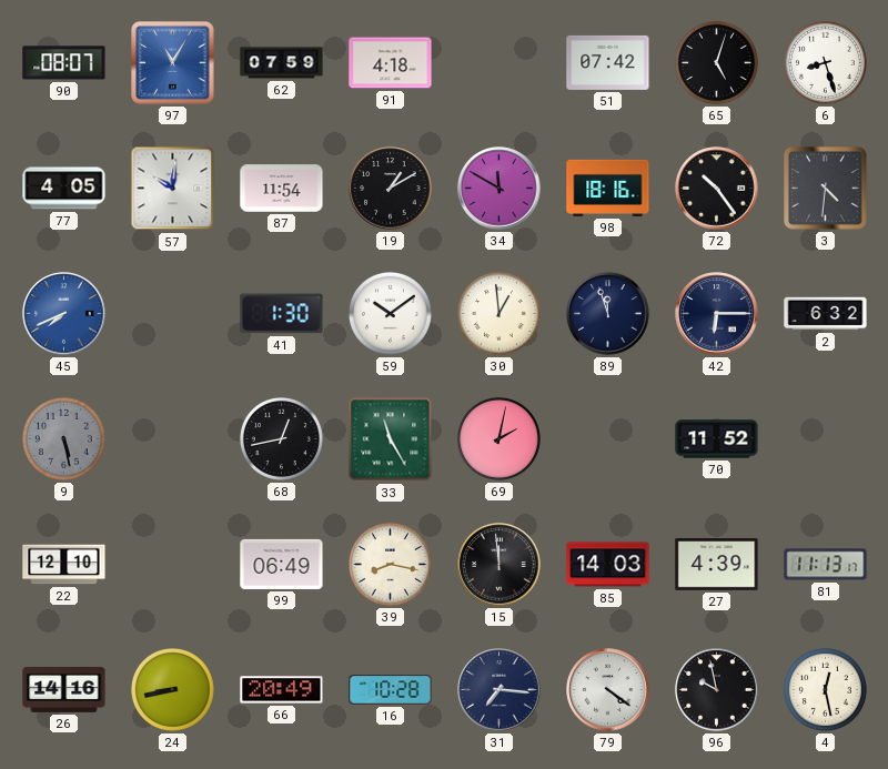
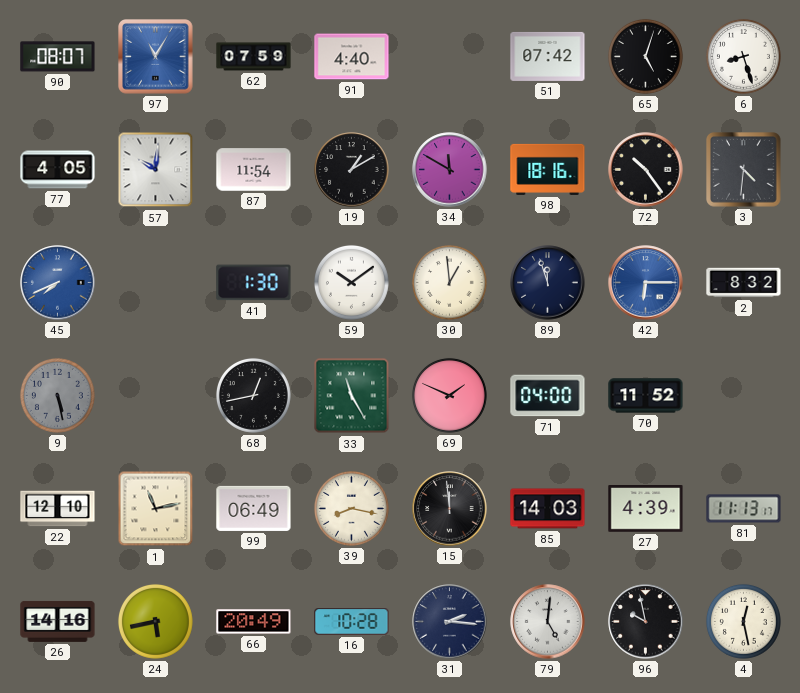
91: 4:18 -> 4:40 (352, 57)
42 dial: navy -> blue (646, 283)
2: 6:32 -> 8:32 (744, 283)
69: 2:02 -> 1:49 (449, 395)
71: none -> 04:00 (548, 396)
1: none -> 11:13 (156, 509)
24: 8:43 -> 5:43 (155, 621)
31: 7:16 -> 2:16 (450, 622)
79: 4:21 -> 5:01 (548, 622)
